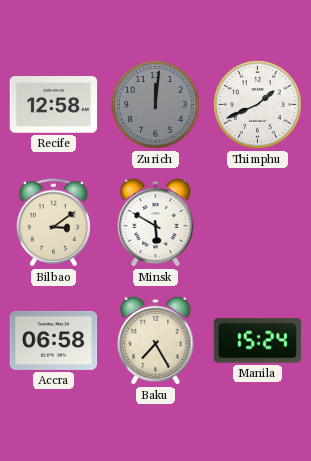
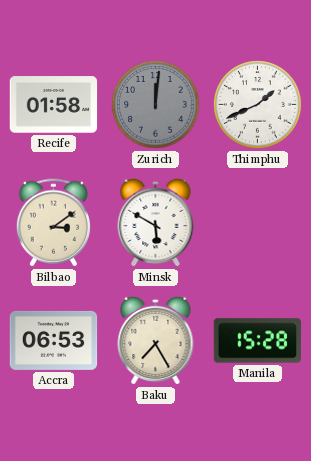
Recife: 12:58 -> 01:58 (54, 105)
Accra: 06:58 -> 06:53 (54, 340)
Manila: 15:24 -> 15:28 (258, 341)
